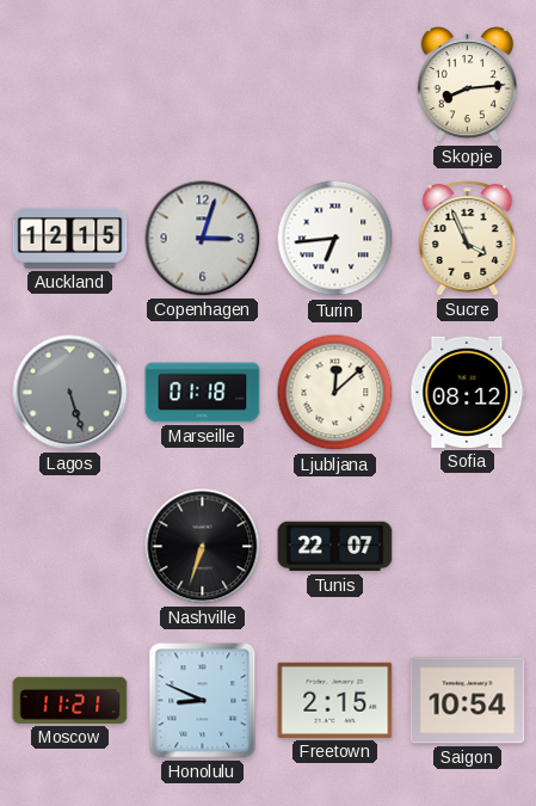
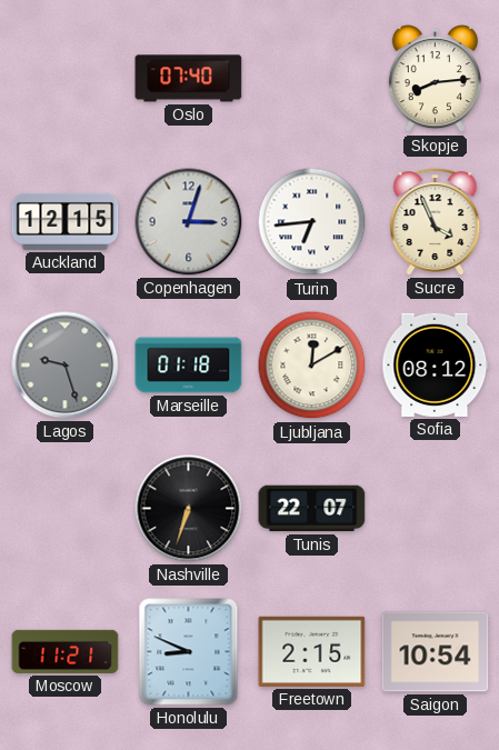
Oslo: none -> 07:40 (189, 79)
Lagos: 5:27 -> 9:27 (66, 366)
Ljubljana: 12:08 -> 12:10 (312, 366)
